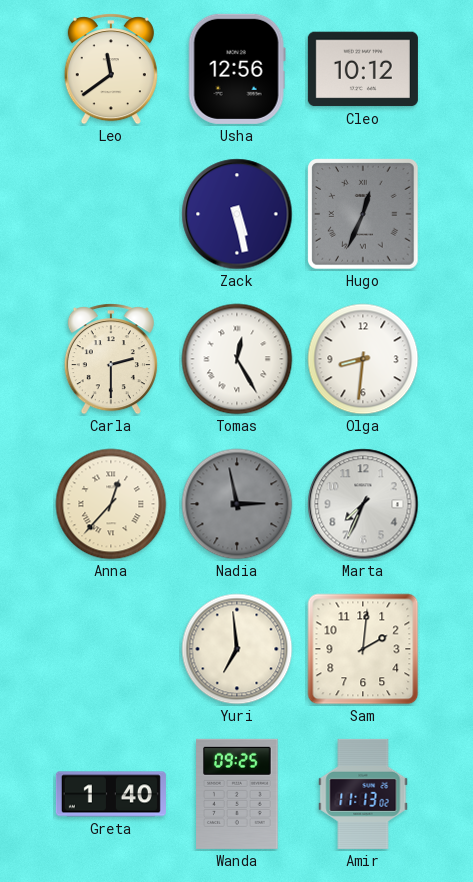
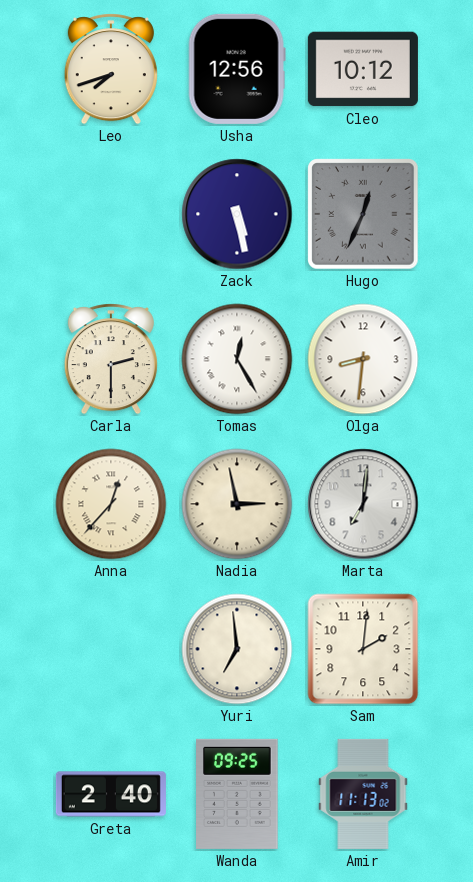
Leo: 11:39 -> 7:42 (111, 69)
Nadia dial: grey -> cream (237, 504)
Marta: 7:34 -> 7:01 (363, 504)
Greta: 1:40 -> 2:40 (111, 794)
